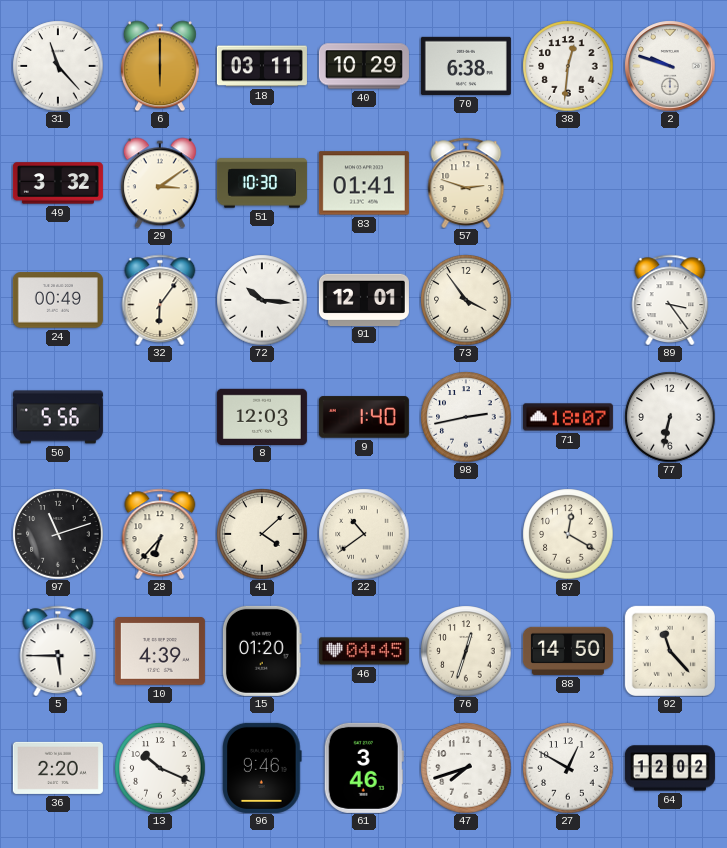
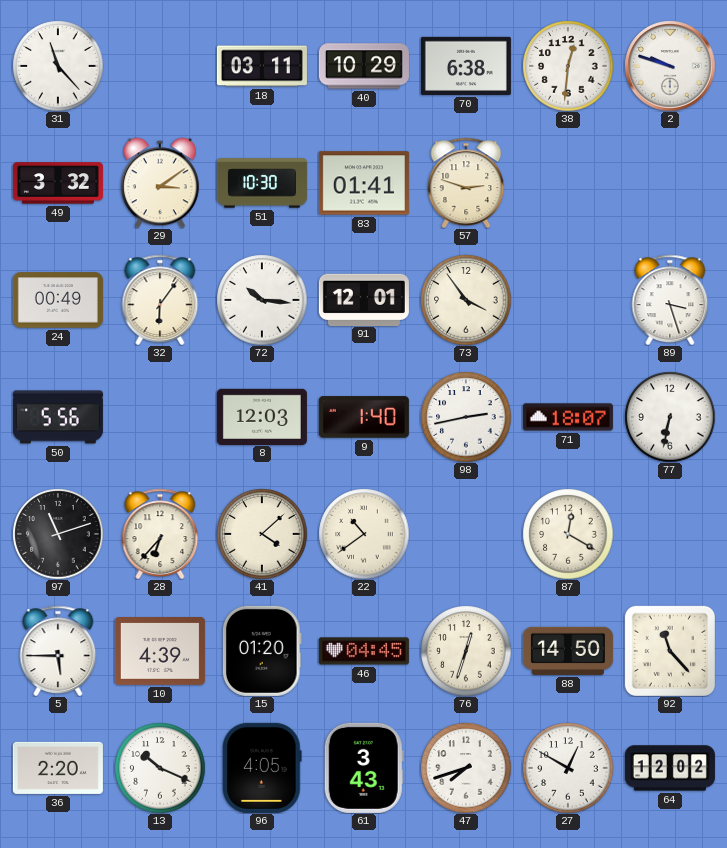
6: 6:00 -> none (160, 66)
89: 3:24 -> 3:27 (670, 299)
96: 9:46 -> 4:05 (262, 768)
61: 3:46 -> 3:43 (364, 768)
